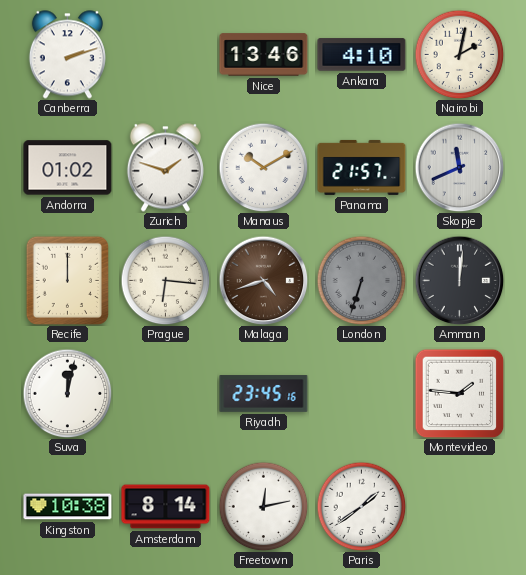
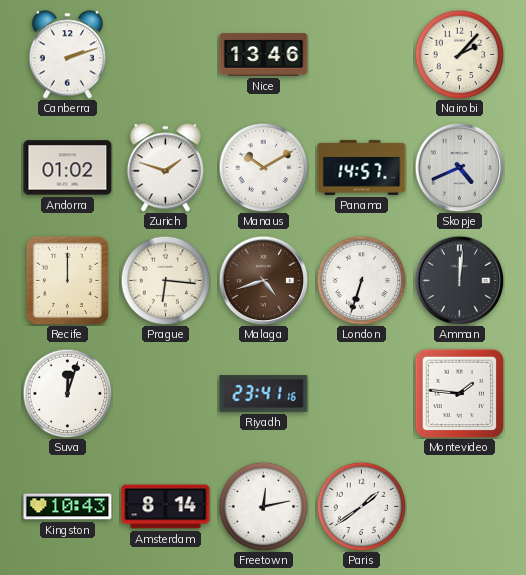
Ankara: 4:10 -> none (362, 55)
Nairobi: 2:02 -> 2:07 (459, 54)
Panama: 21:57 -> 14:57 (362, 167)
Skopje: 11:41 -> 4:41 (459, 167)
London dial: grey -> white (361, 280)
Suva: 12:02 -> 12:03 (67, 393)
Riyadh: 23:45 -> 23:41 (264, 394)
Kingston: 10:38 -> 10:43 (68, 507)
